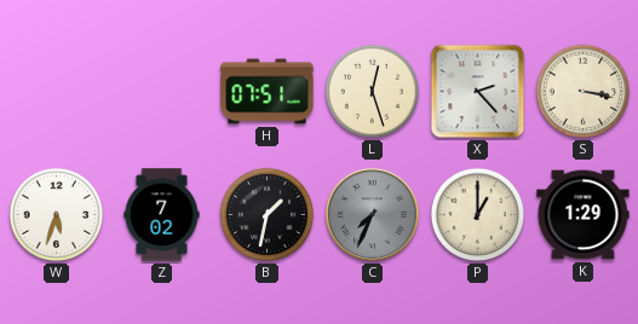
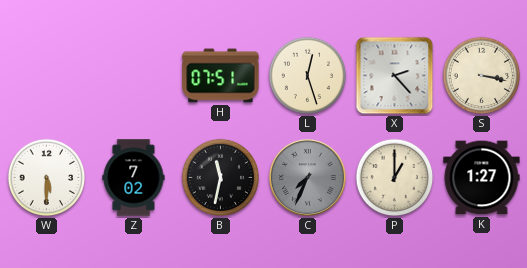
W: 5:33 -> 5:30 (47, 178)
B: 1:32 -> 11:32 (221, 178)
K: 1:29 -> 1:27 (482, 178)
